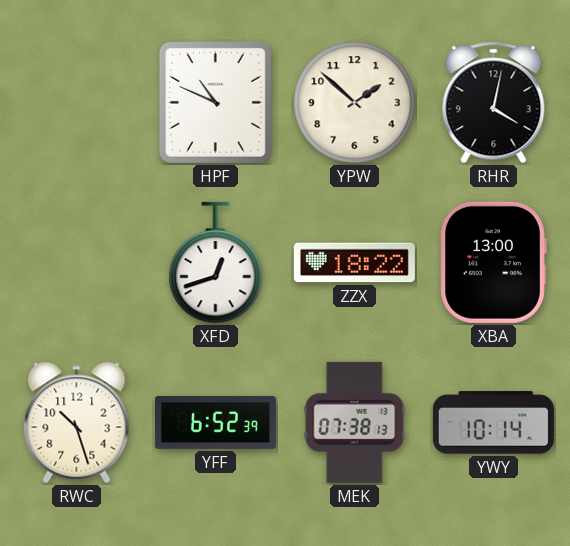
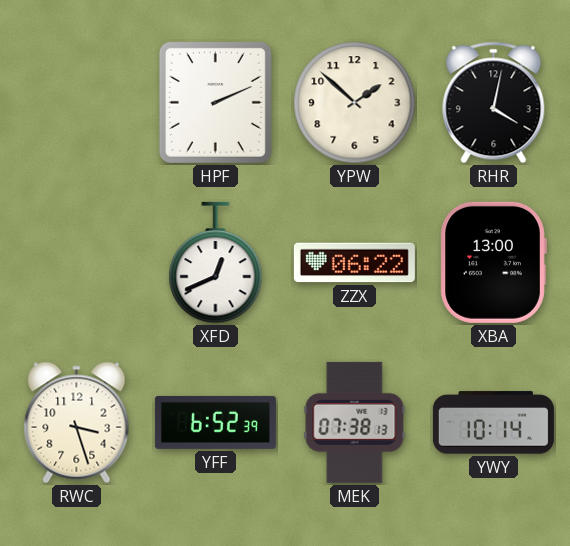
HPF: 10:49 -> 2:11 (215, 102)
XFD: 12:42 -> 12:41 (216, 263)
ZZX: 18:22 -> 06:22 (354, 263)
RWC: 10:27 -> 3:27 (77, 423)
